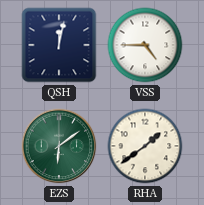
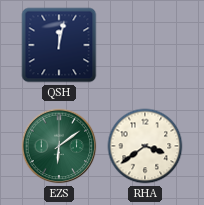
VSS: 4:45 -> none (145, 45)
RHA: 1:39 -> 3:39 (145, 146)
